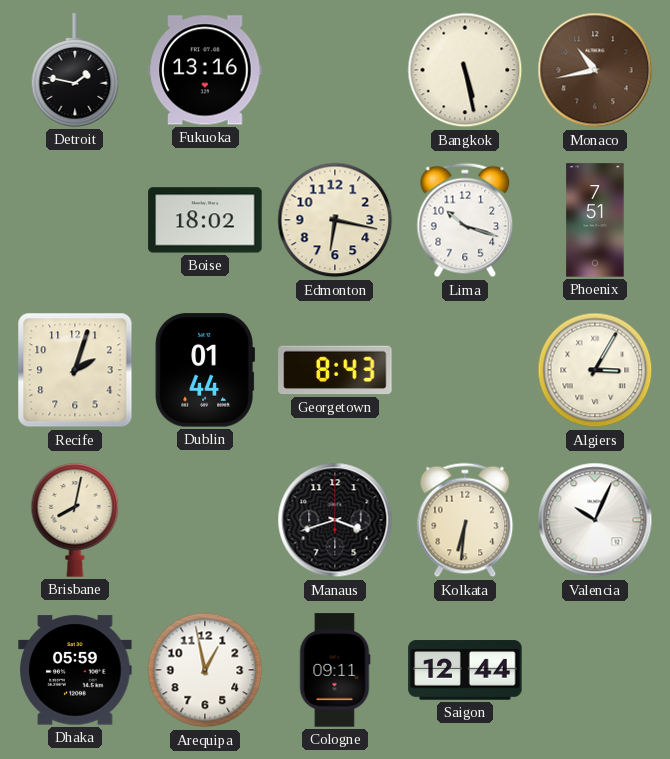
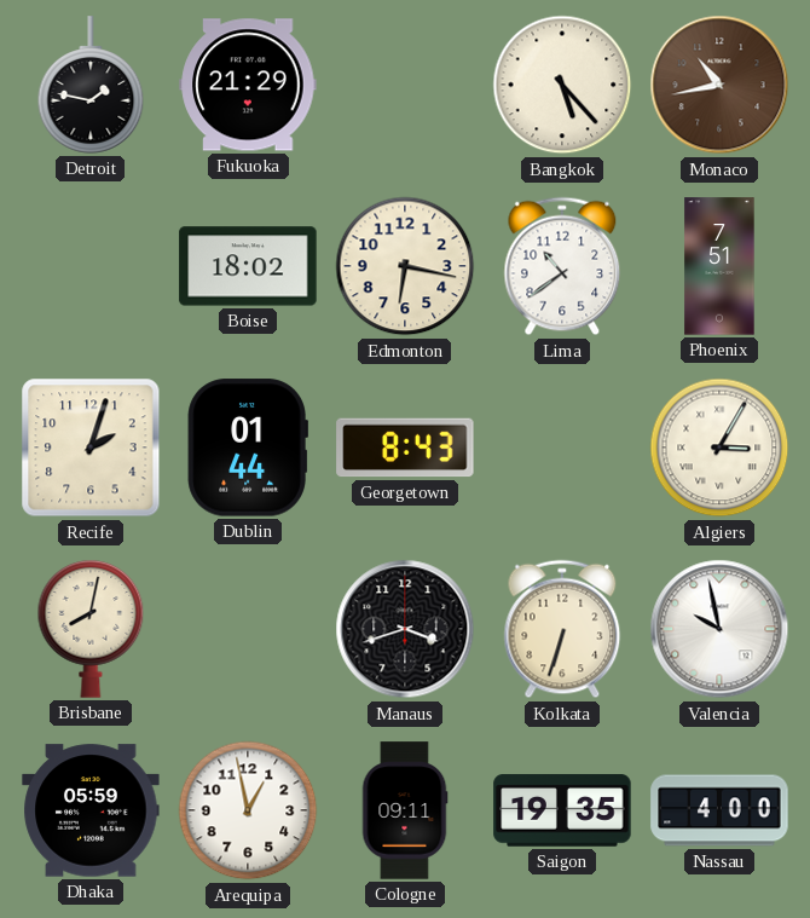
Fukuoka: 13:16 -> 21:29 (248, 85)
Bangkok: 5:28 -> 5:23 (562, 85)
Lima: 10:18 -> 10:39 (562, 266)
Kolkata: 6:31 -> 6:33 (562, 629)
Valencia: 10:04 -> 9:58 (719, 629)
Saigon: 12:44 -> 19:35 (562, 810)
Nassau: none -> 4:00 (719, 810)
